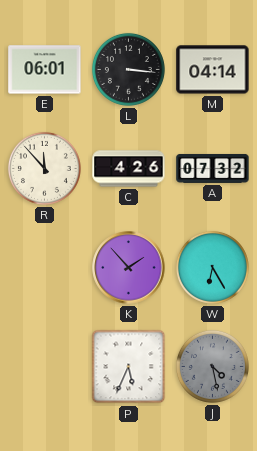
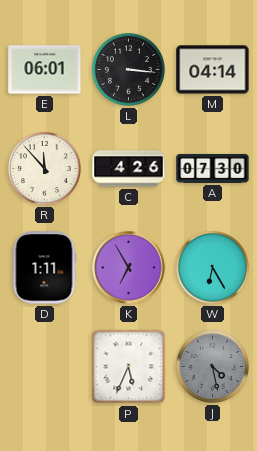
A: 07:32 -> 07:30 (213, 168)
D: none -> 1:11 (44, 268)
K: 1:53 -> 6:55 (129, 268)
